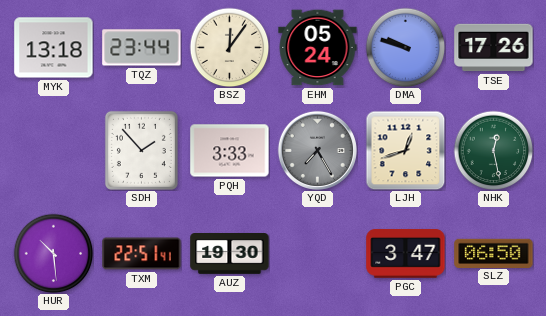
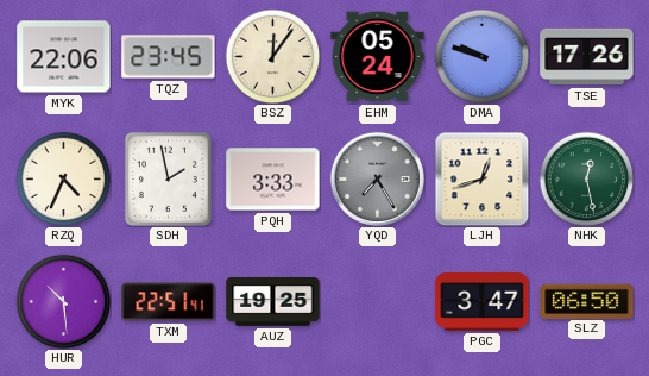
MYK: 13:18 -> 22:06 (64, 57)
TQZ: 23:44 -> 23:45 (169, 57)
RZQ: none -> 4:34 (63, 178)
SDH: 1:53 -> 1:58 (168, 178)
AUZ: 19:30 -> 19:25 (273, 302)
